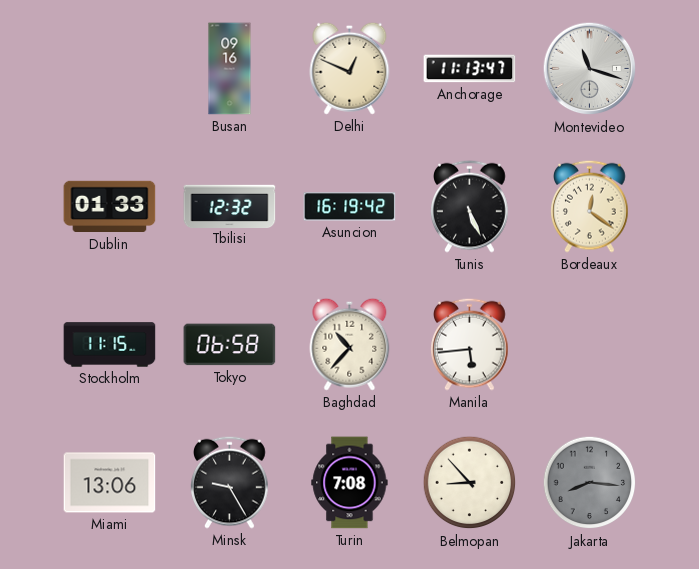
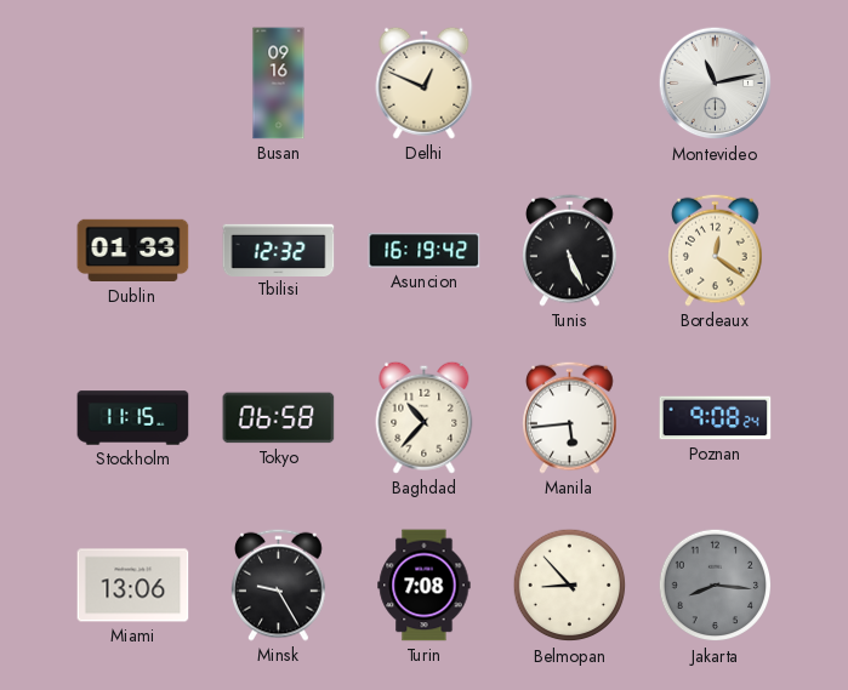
Anchorage: 11:13 -> none (470, 69)
Montevideo: 11:18 -> 11:13 (716, 84)
Poznan: none -> 9:08 (716, 418)
